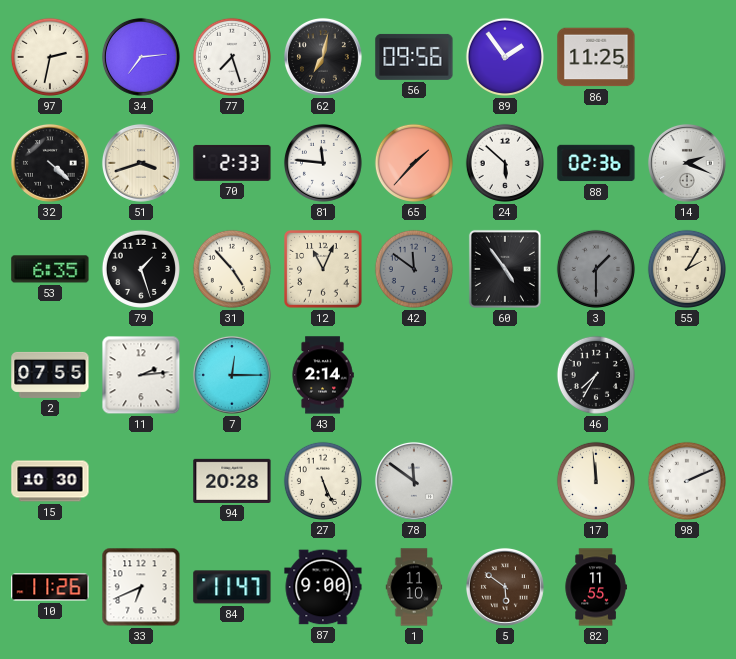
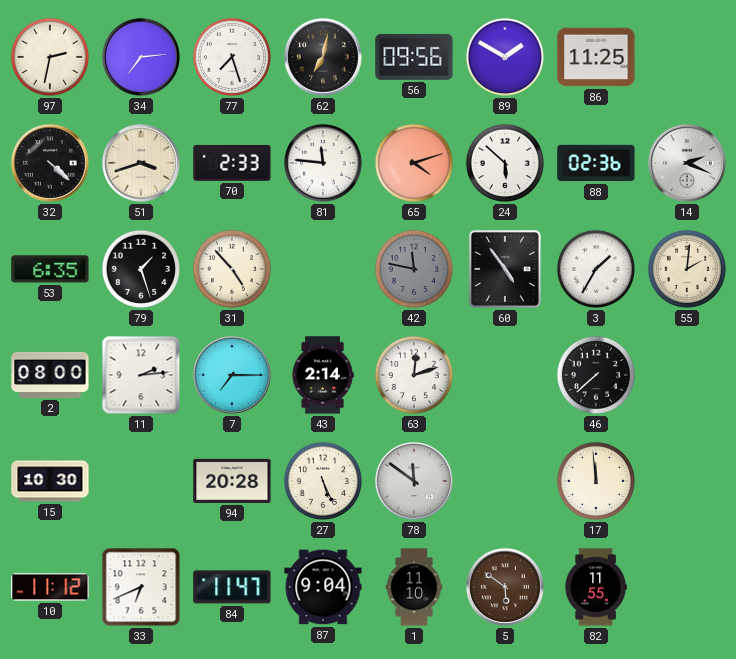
89: 1:54 -> 1:50 (505, 57)
65: 1:37 -> 4:12 (414, 163)
12: 11:04 -> none (323, 269)
42: 11:51 -> 11:47 (414, 269)
3: 1:30 -> 1:35 (596, 269)
3 dial: grey -> white (596, 269)
55: 2:05 -> 2:01 (687, 269)
2: 07:55 -> 08:00 (50, 375)
7: 12:15 -> 7:15 (232, 375)
63: none -> 12:12 (414, 375)
46: 7:35 -> 7:38 (596, 375)
98: 2:11 -> none (687, 481)
10: 11:26 -> 11:12 (50, 587)
87: 9:00 -> 9:04 (323, 587)
